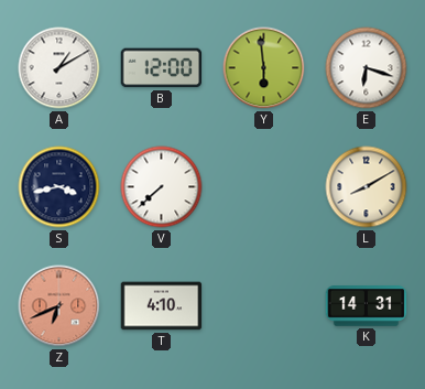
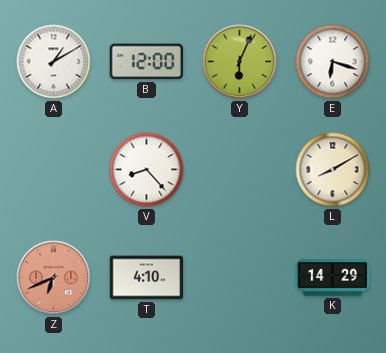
Y: 5:59 -> 6:04 (240, 62)
S: 3:43 -> none (59, 187)
V: 7:38 -> 8:23 (147, 170)
K: 14:31 -> 14:29 (333, 278)
